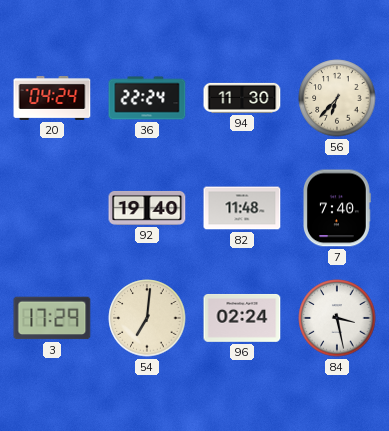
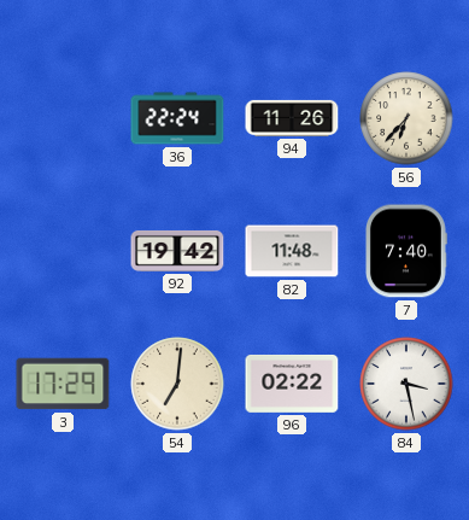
20: 04:24 -> none (52, 98)
94: 11:30 -> 11:26 (292, 118)
92: 19:40 -> 19:42 (177, 251)
96: 02:24 -> 02:22 (292, 384)
